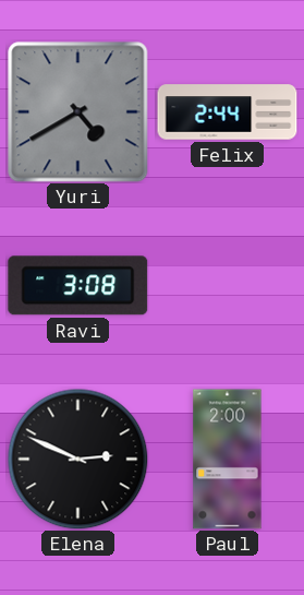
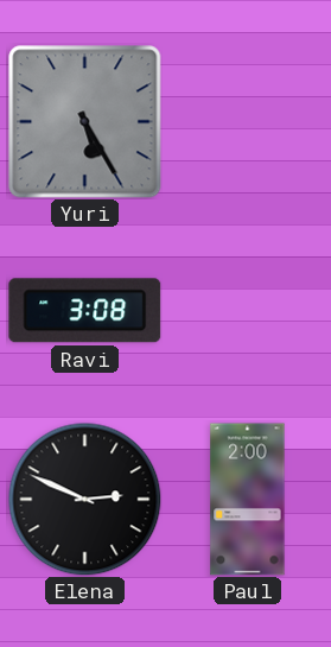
Yuri: 4:40 -> 5:25 (85, 122)
Felix: 2:44 -> none (228, 112)
